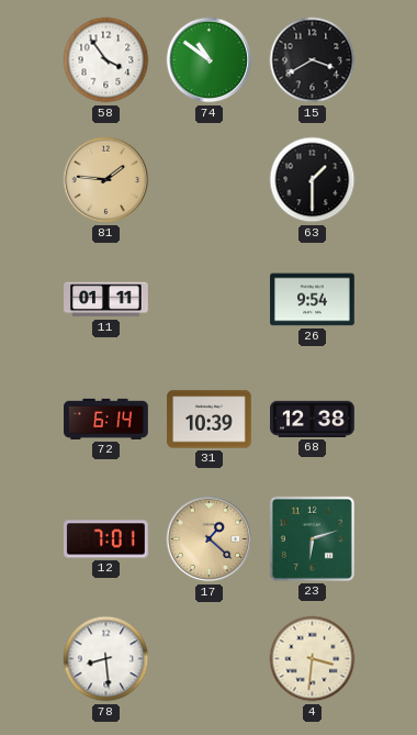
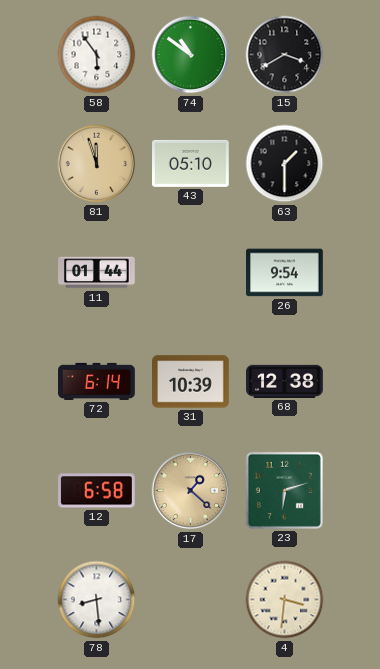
58: 3:54 -> 5:54 (97, 55)
81: 1:46 -> 11:57 (97, 164)
43: none -> 05:10 (191, 163)
11: 01:11 -> 01:44 (97, 273)
12: 7:01 -> 6:58 (97, 491)
